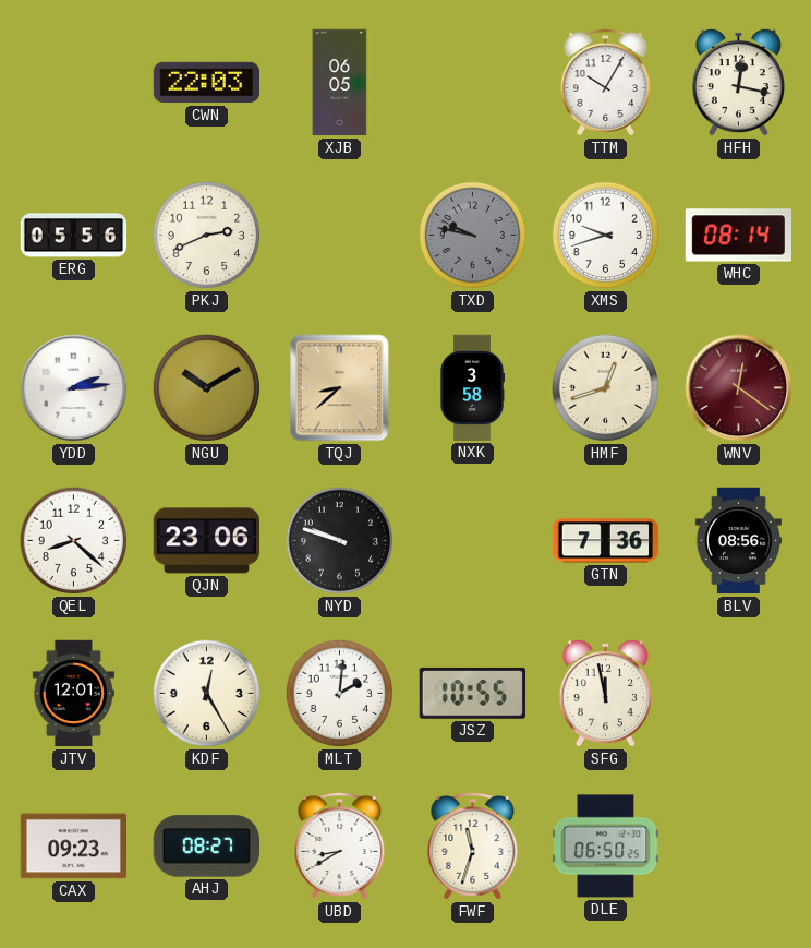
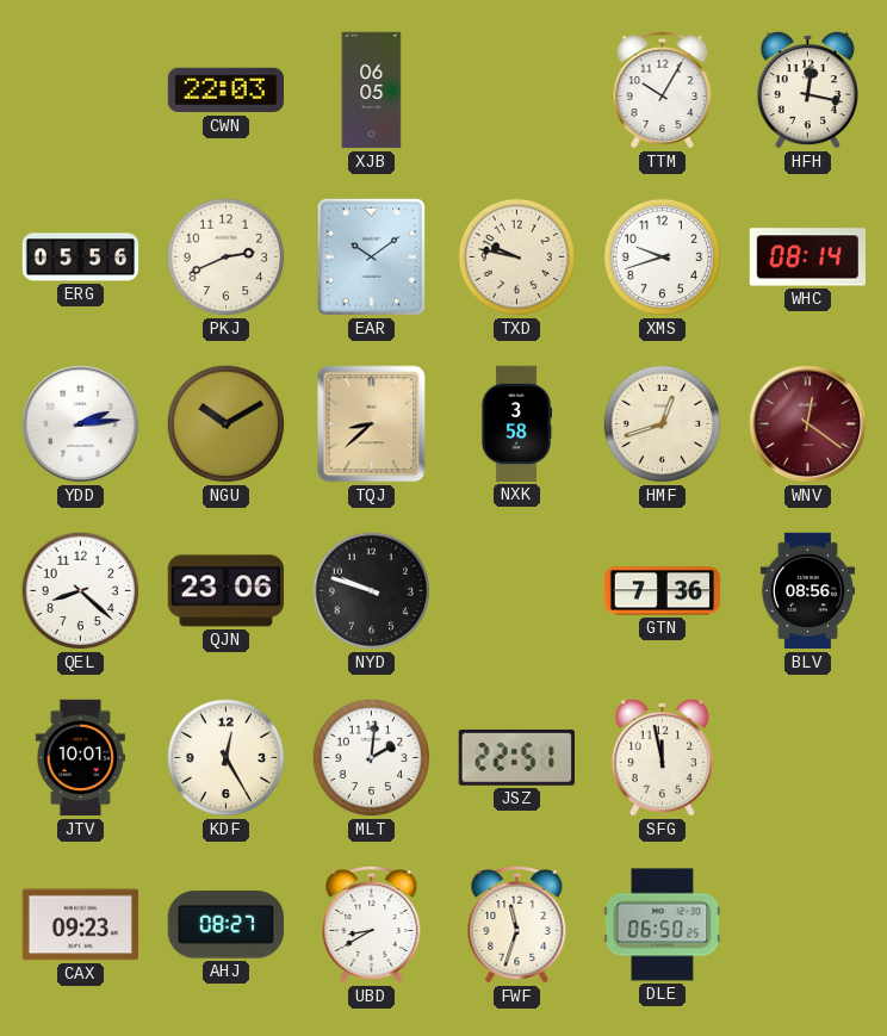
EAR: none -> 10:09 (371, 256)
TXD dial: grey -> cream (517, 258)
JTV: 12:01 -> 10:01 (80, 758)
JSZ: 10:55 -> 22:51 (516, 758)
